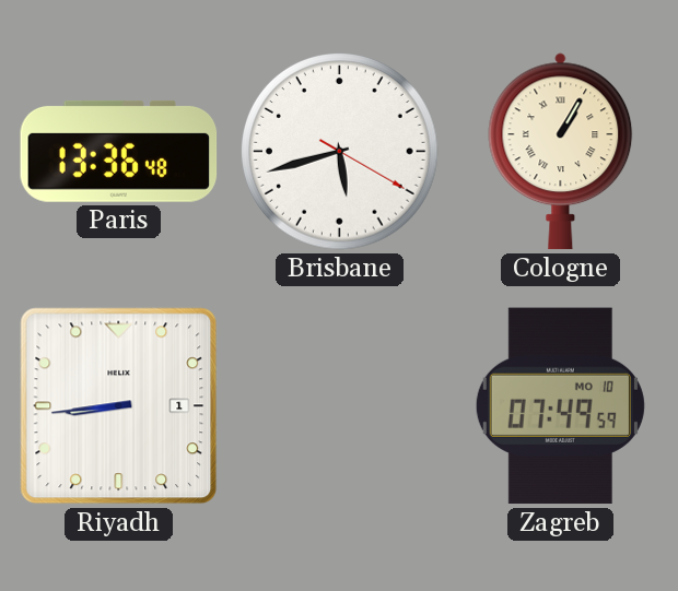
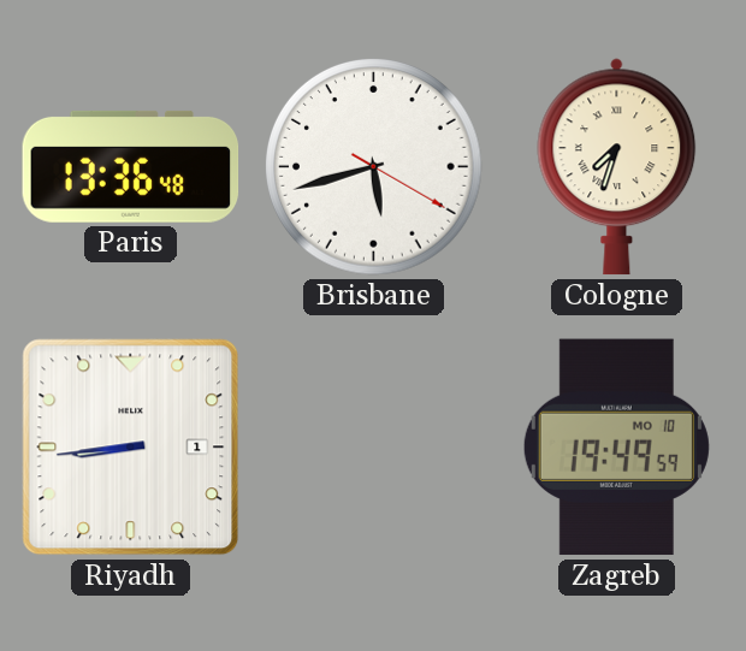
Cologne: 1:05 -> 7:33 (617, 167)
Zagreb: 07:49 -> 19:49 (616, 448)
